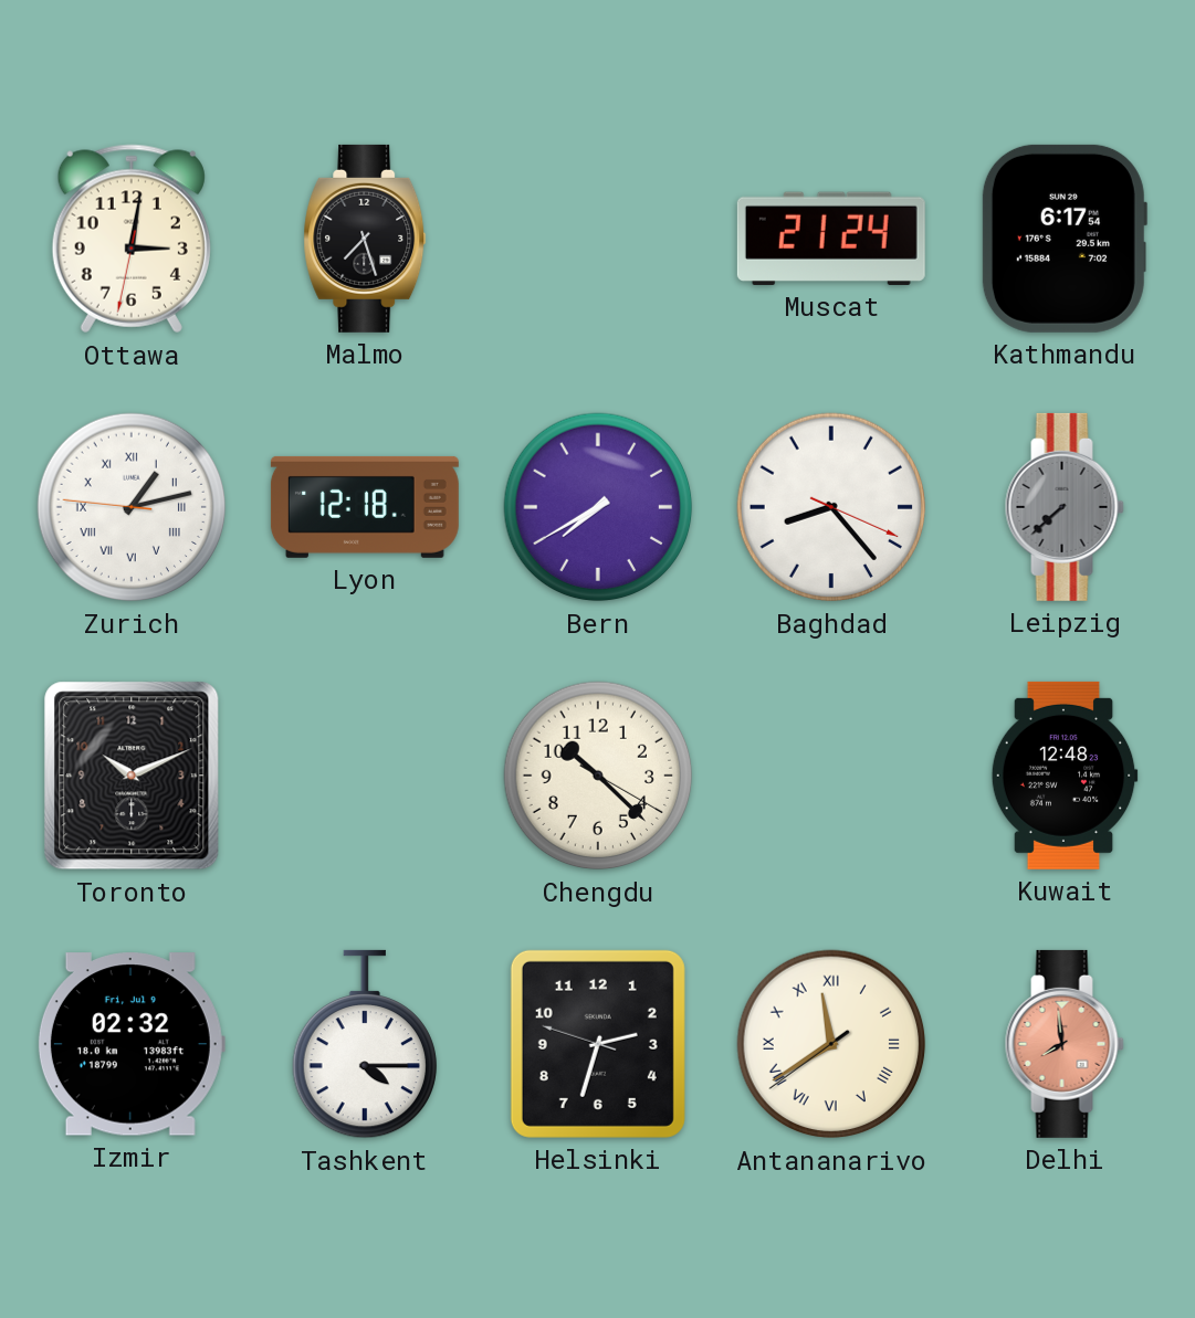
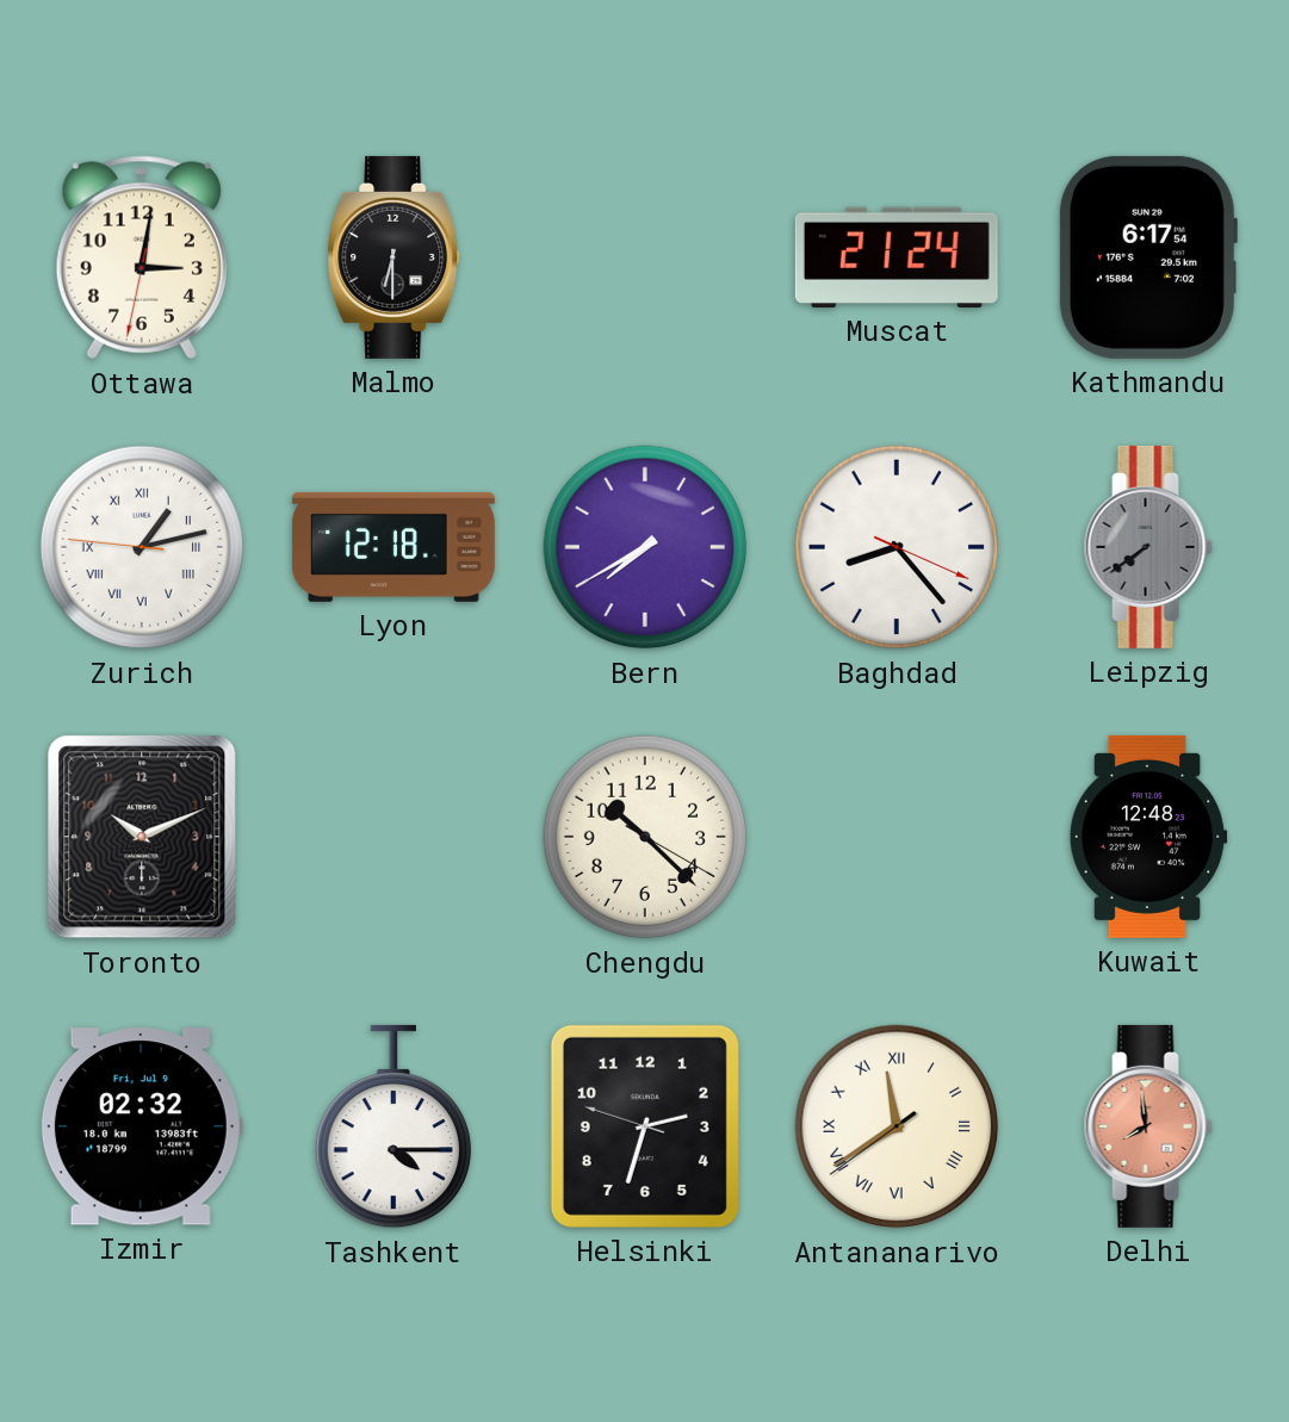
Malmo: 7:27 -> 6:30 (393, 257)
Leipzig: 7:38 -> 7:39 (1148, 547)
